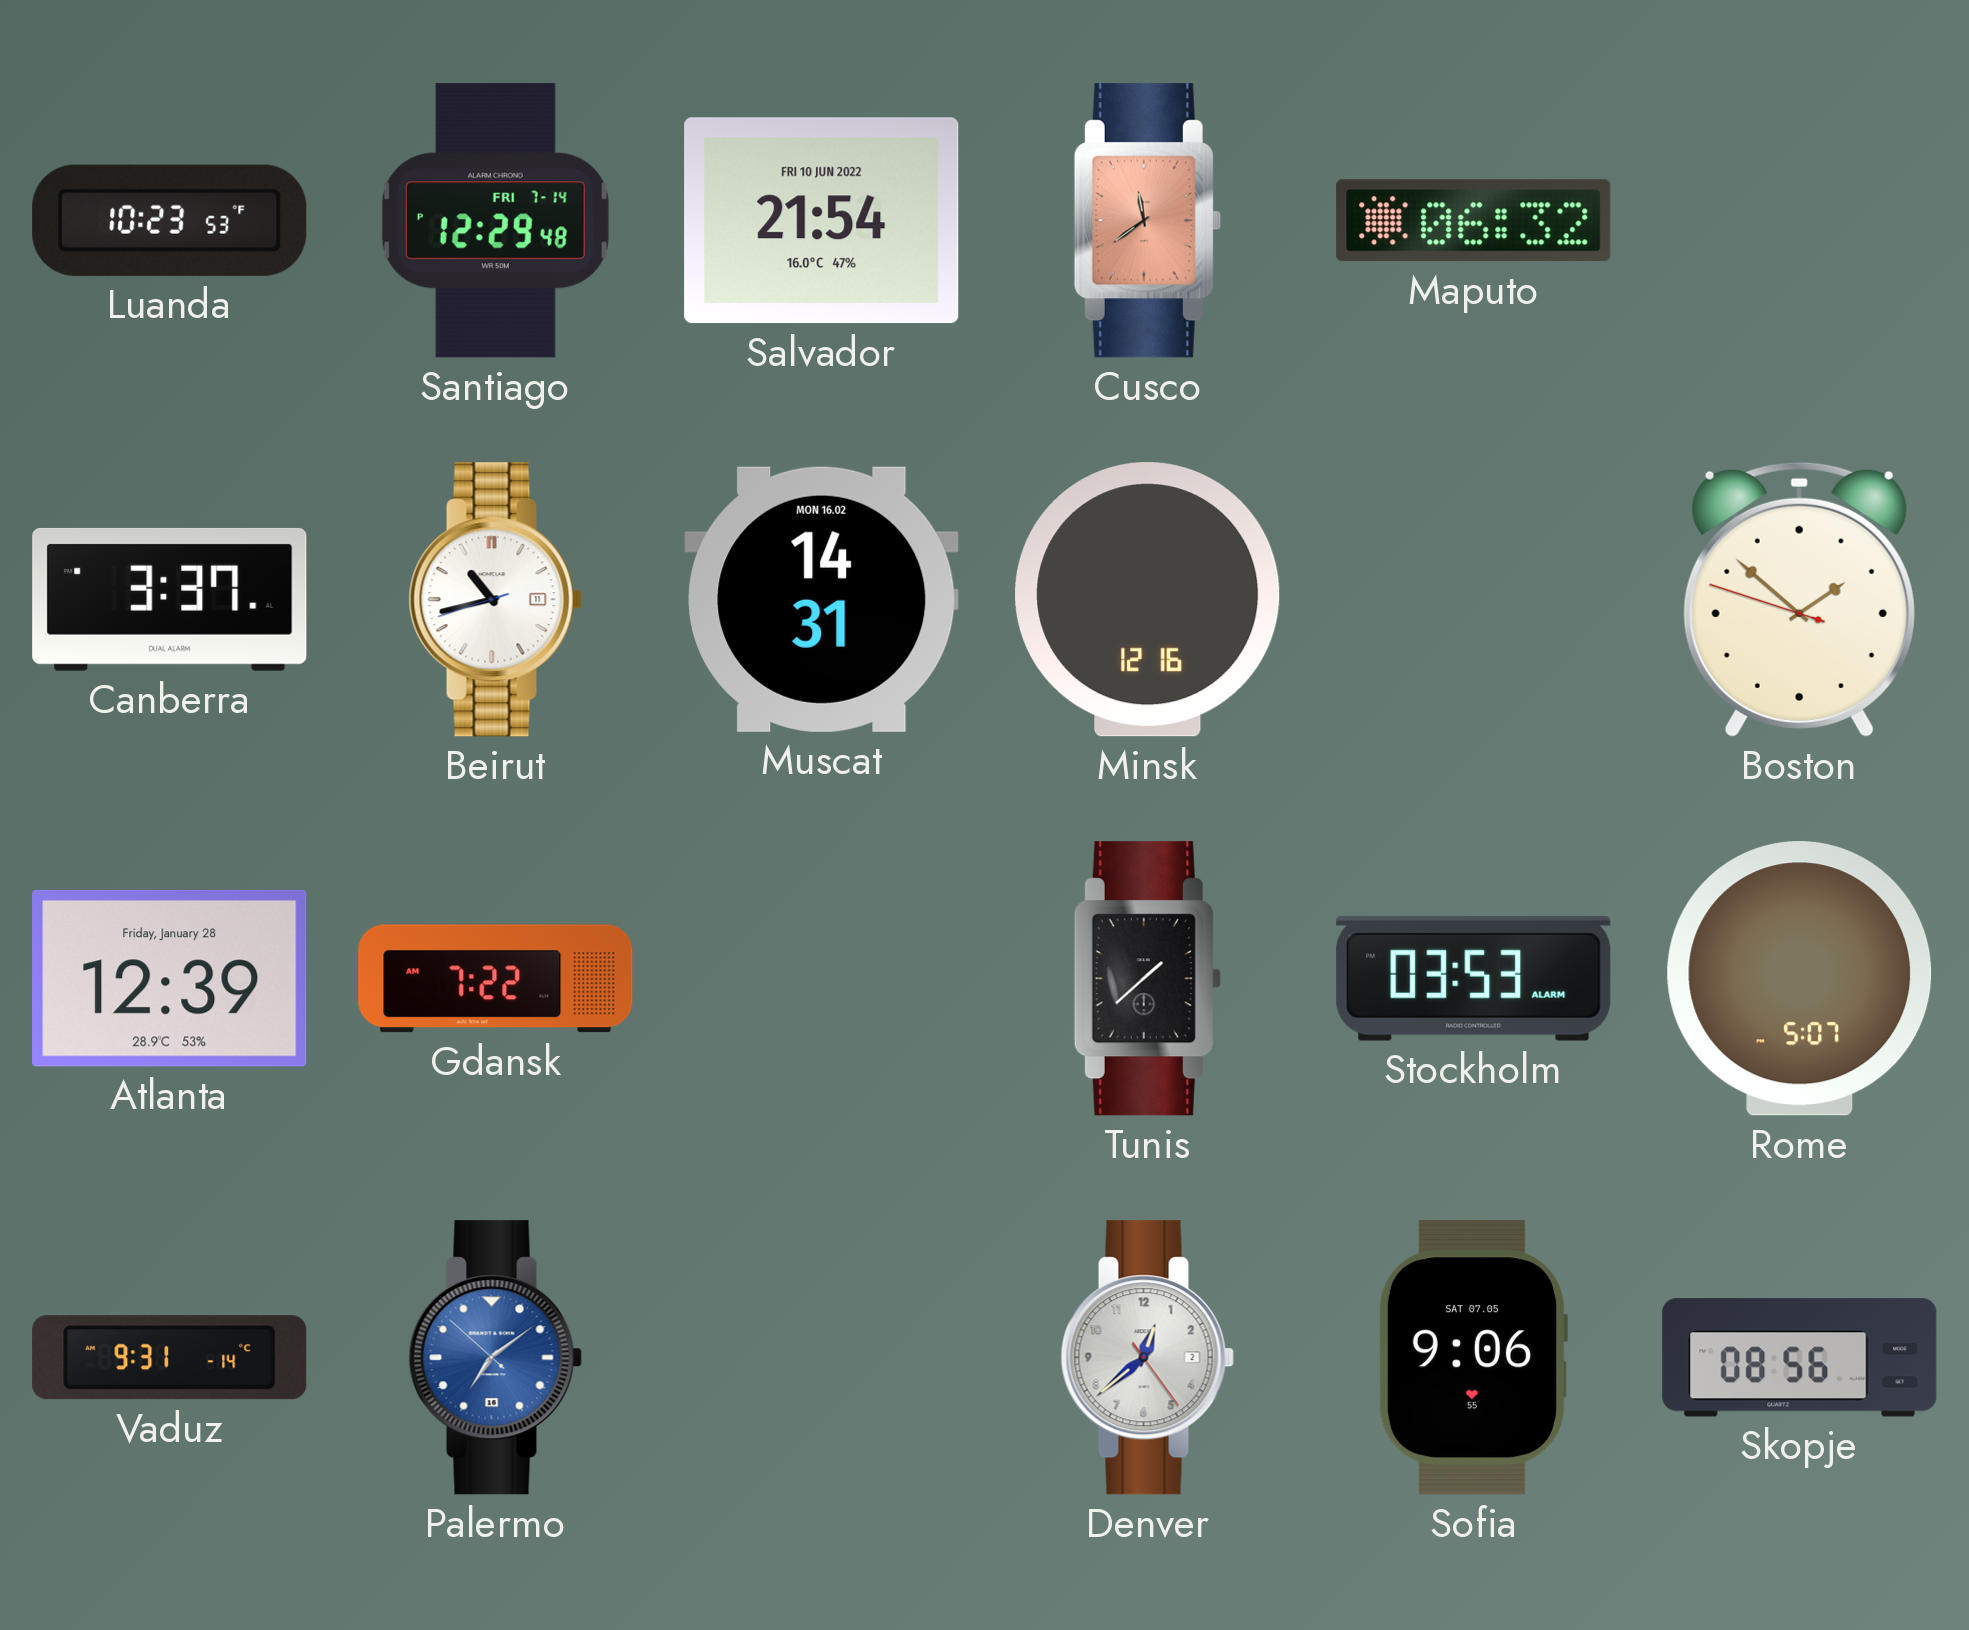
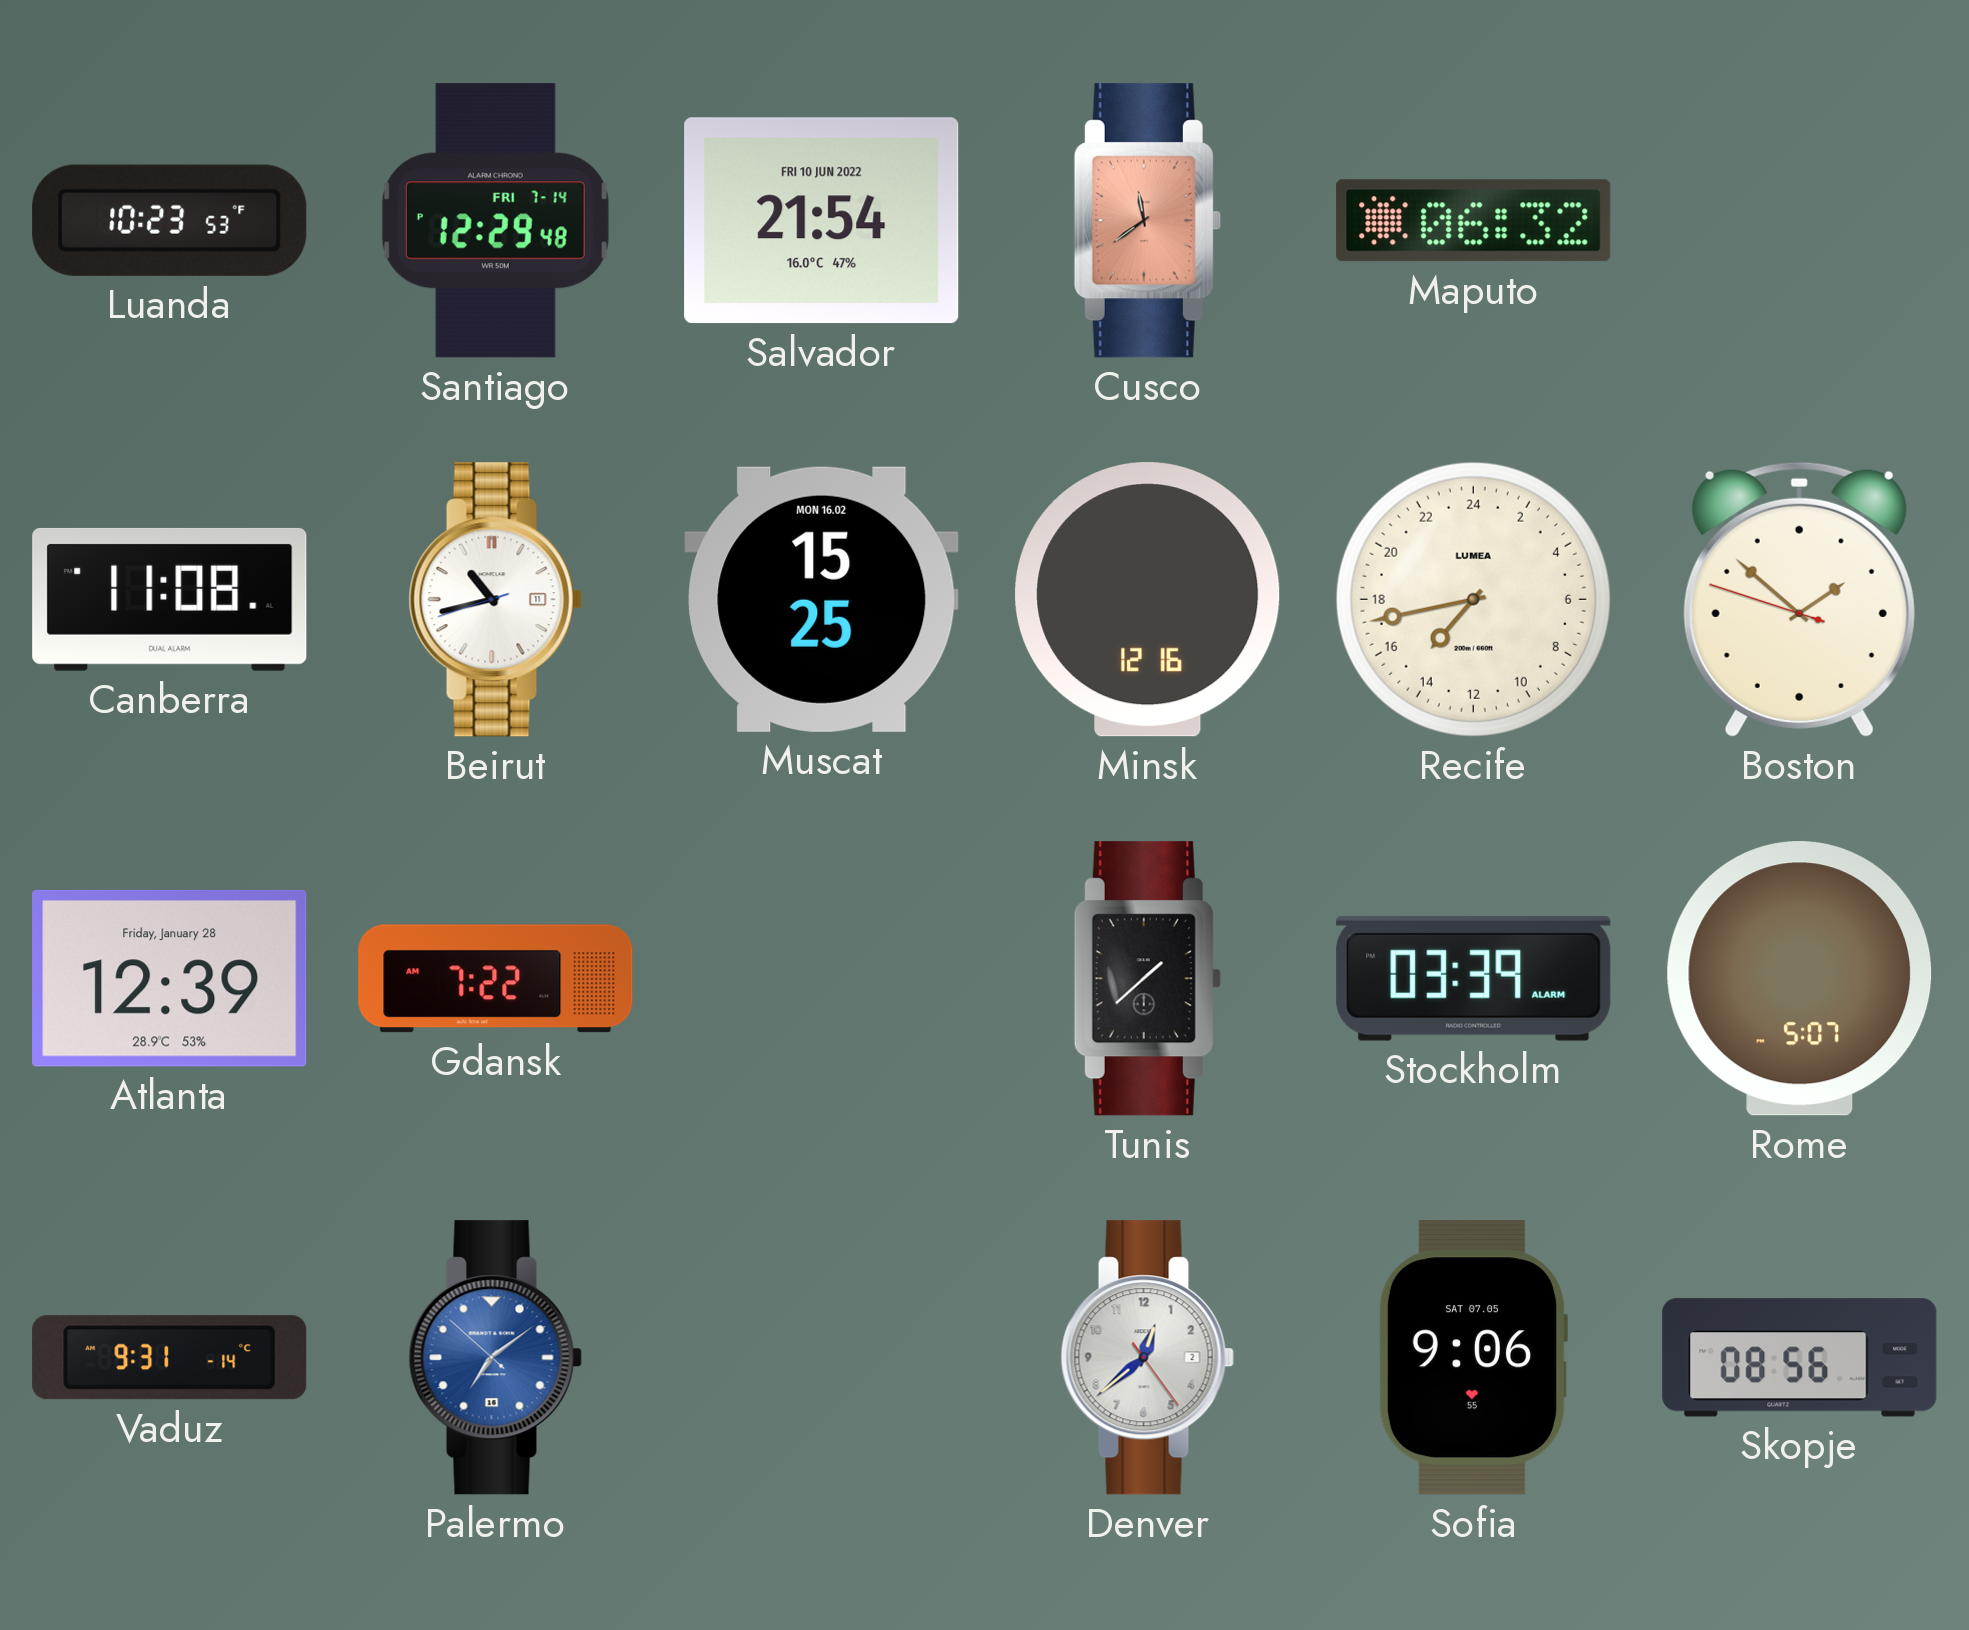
Canberra: 3:37 -> 11:08 (170, 599)
Muscat: 14:31 -> 15:25 (822, 599)
Recife: none -> 14:43 (1473, 599)
Stockholm: 03:53 -> 03:39 (1474, 978)
